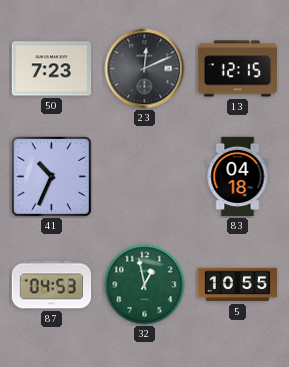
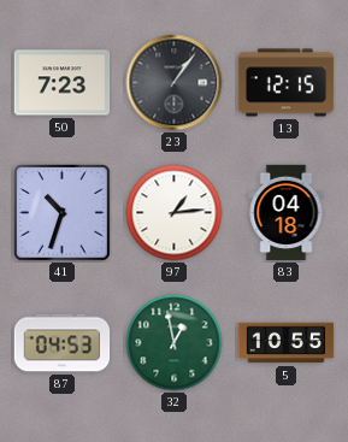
23: 12:11 -> 1:06 (175, 83)
41: 10:34 -> 10:33 (63, 213)
97: none -> 1:14 (175, 213)
